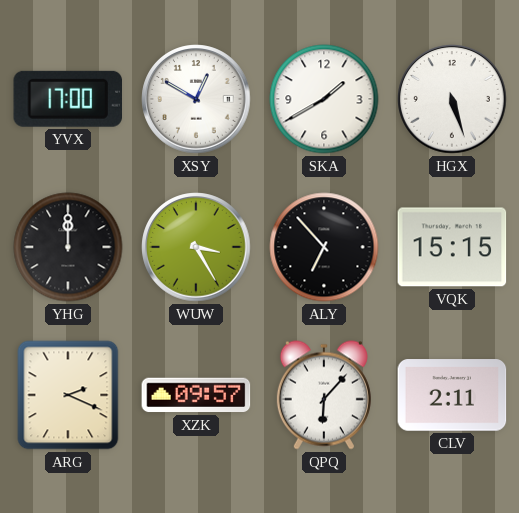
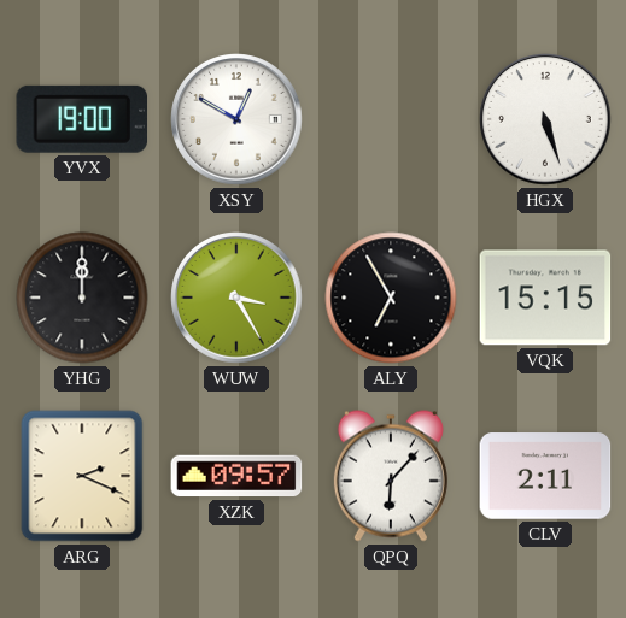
YVX: 17:00 -> 19:00 (81, 119)
SKA: 1:40 -> none (324, 99)
ALY: 6:53 -> 6:55 (391, 298)
